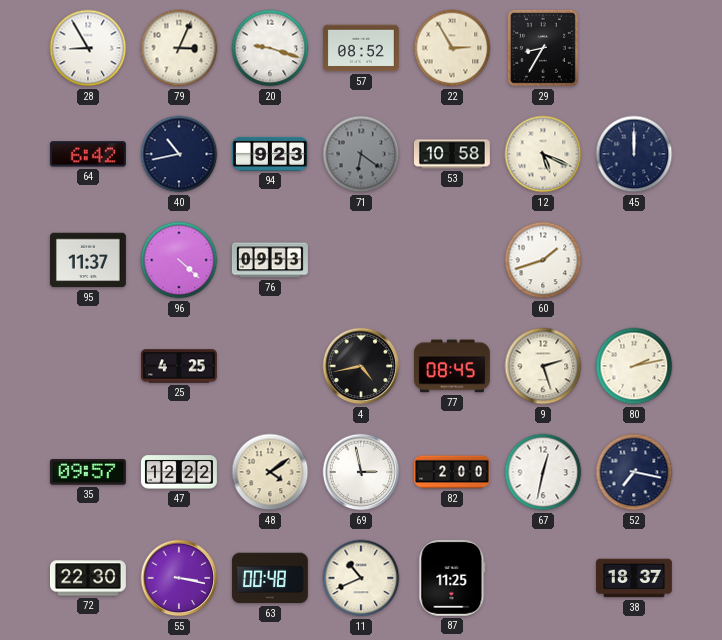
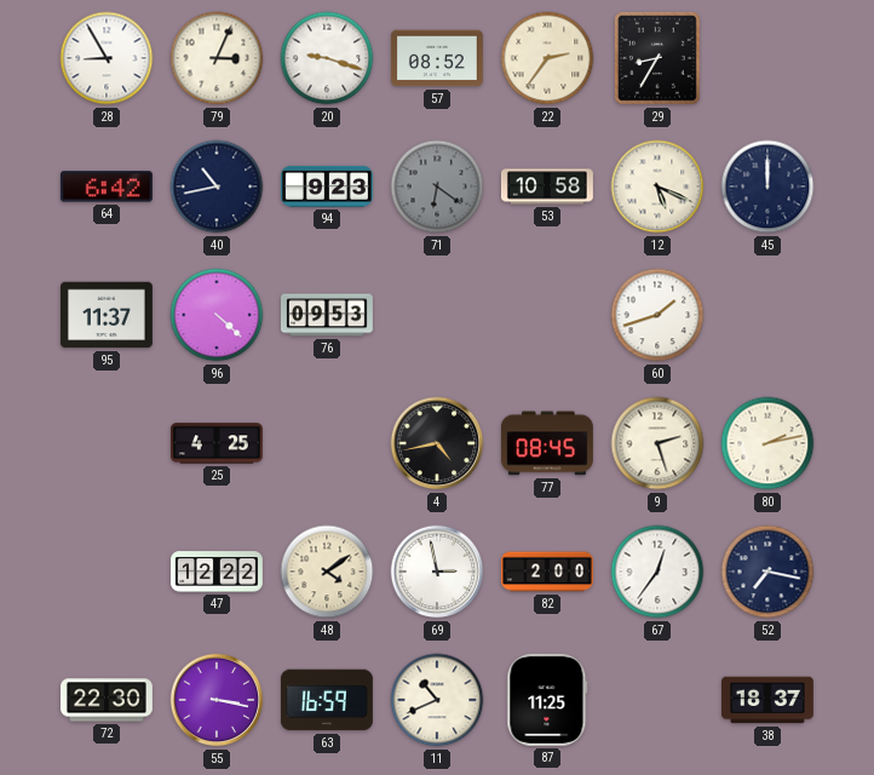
22: 2:55 -> 2:36 (547, 58)
35: 09:57 -> none (88, 472)
67: 12:32 -> 12:36 (657, 572)
63: 00:48 -> 16:59 (327, 700)
